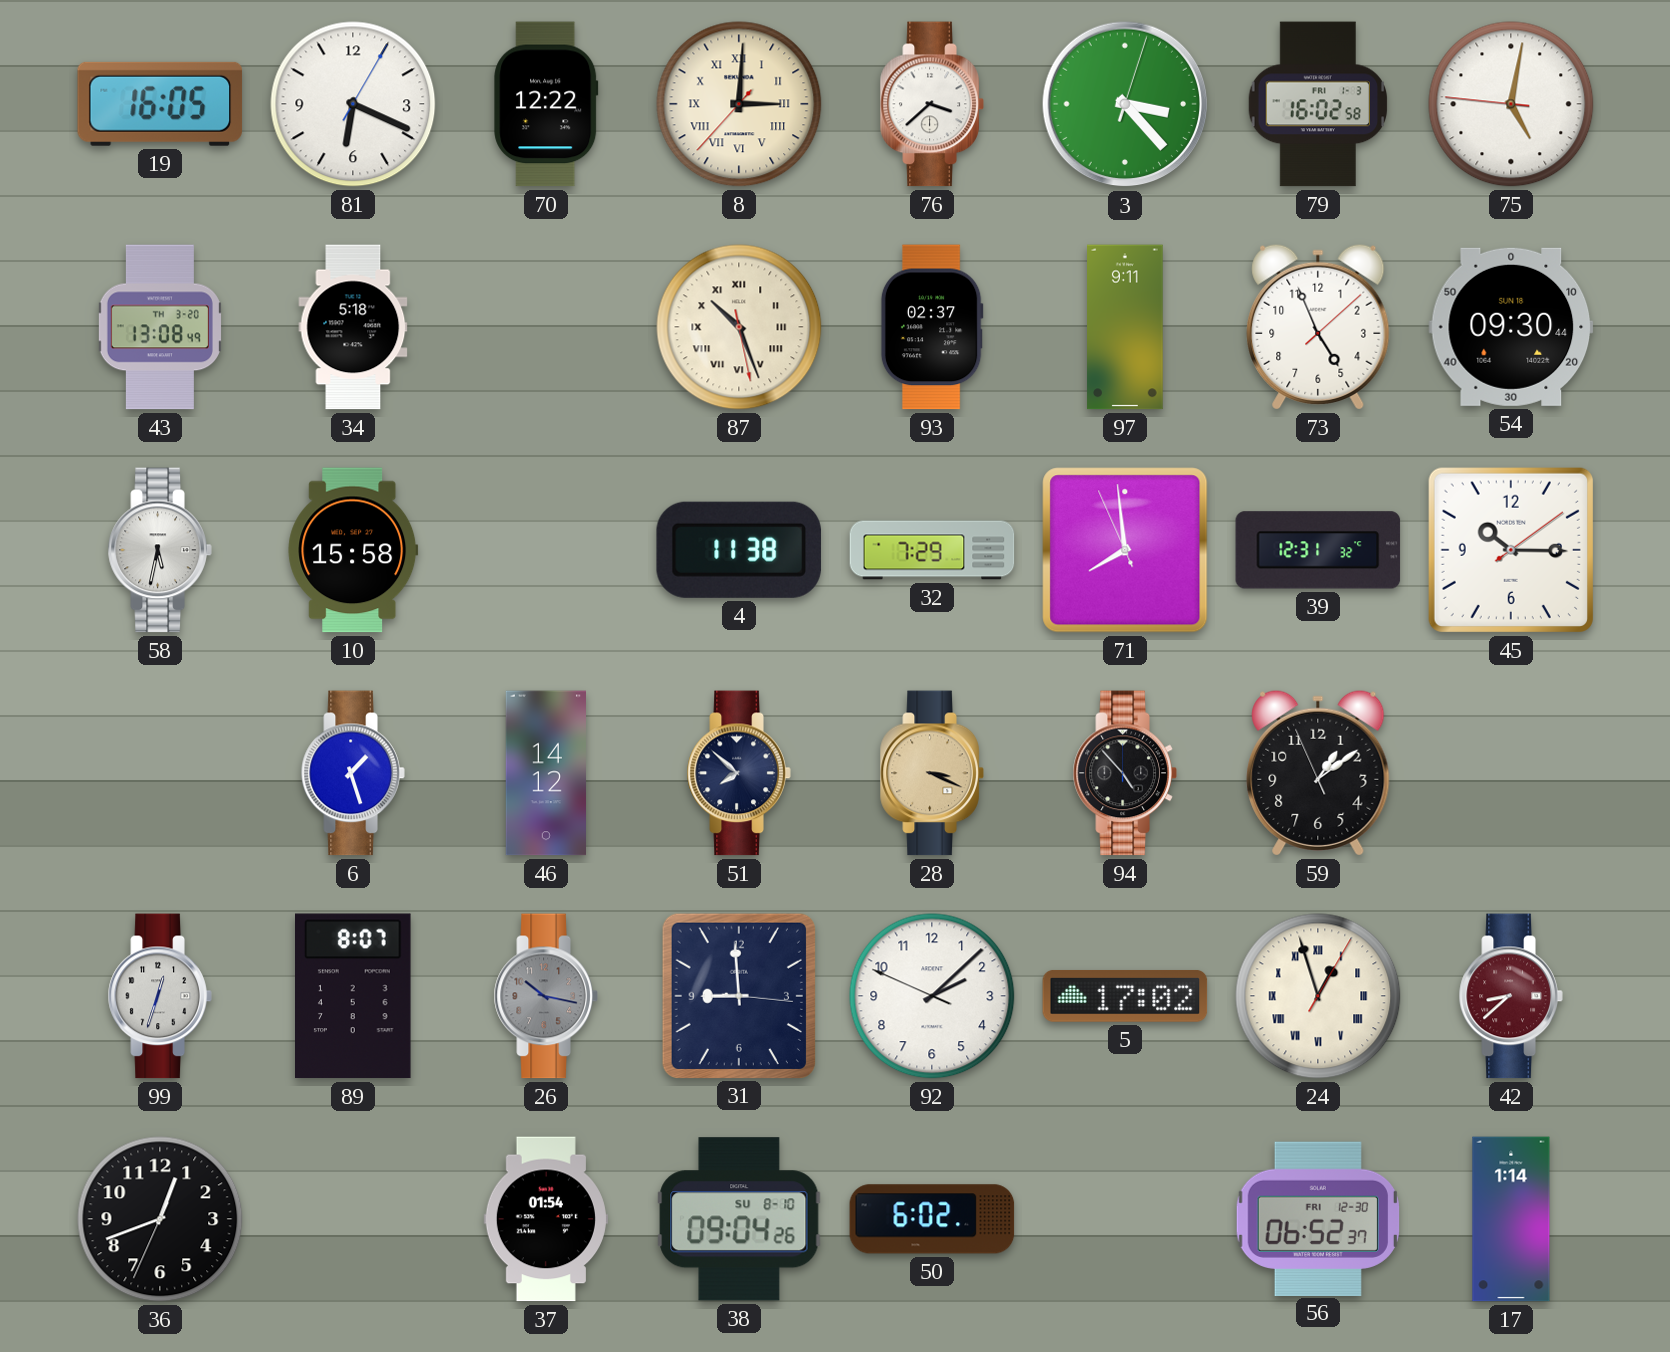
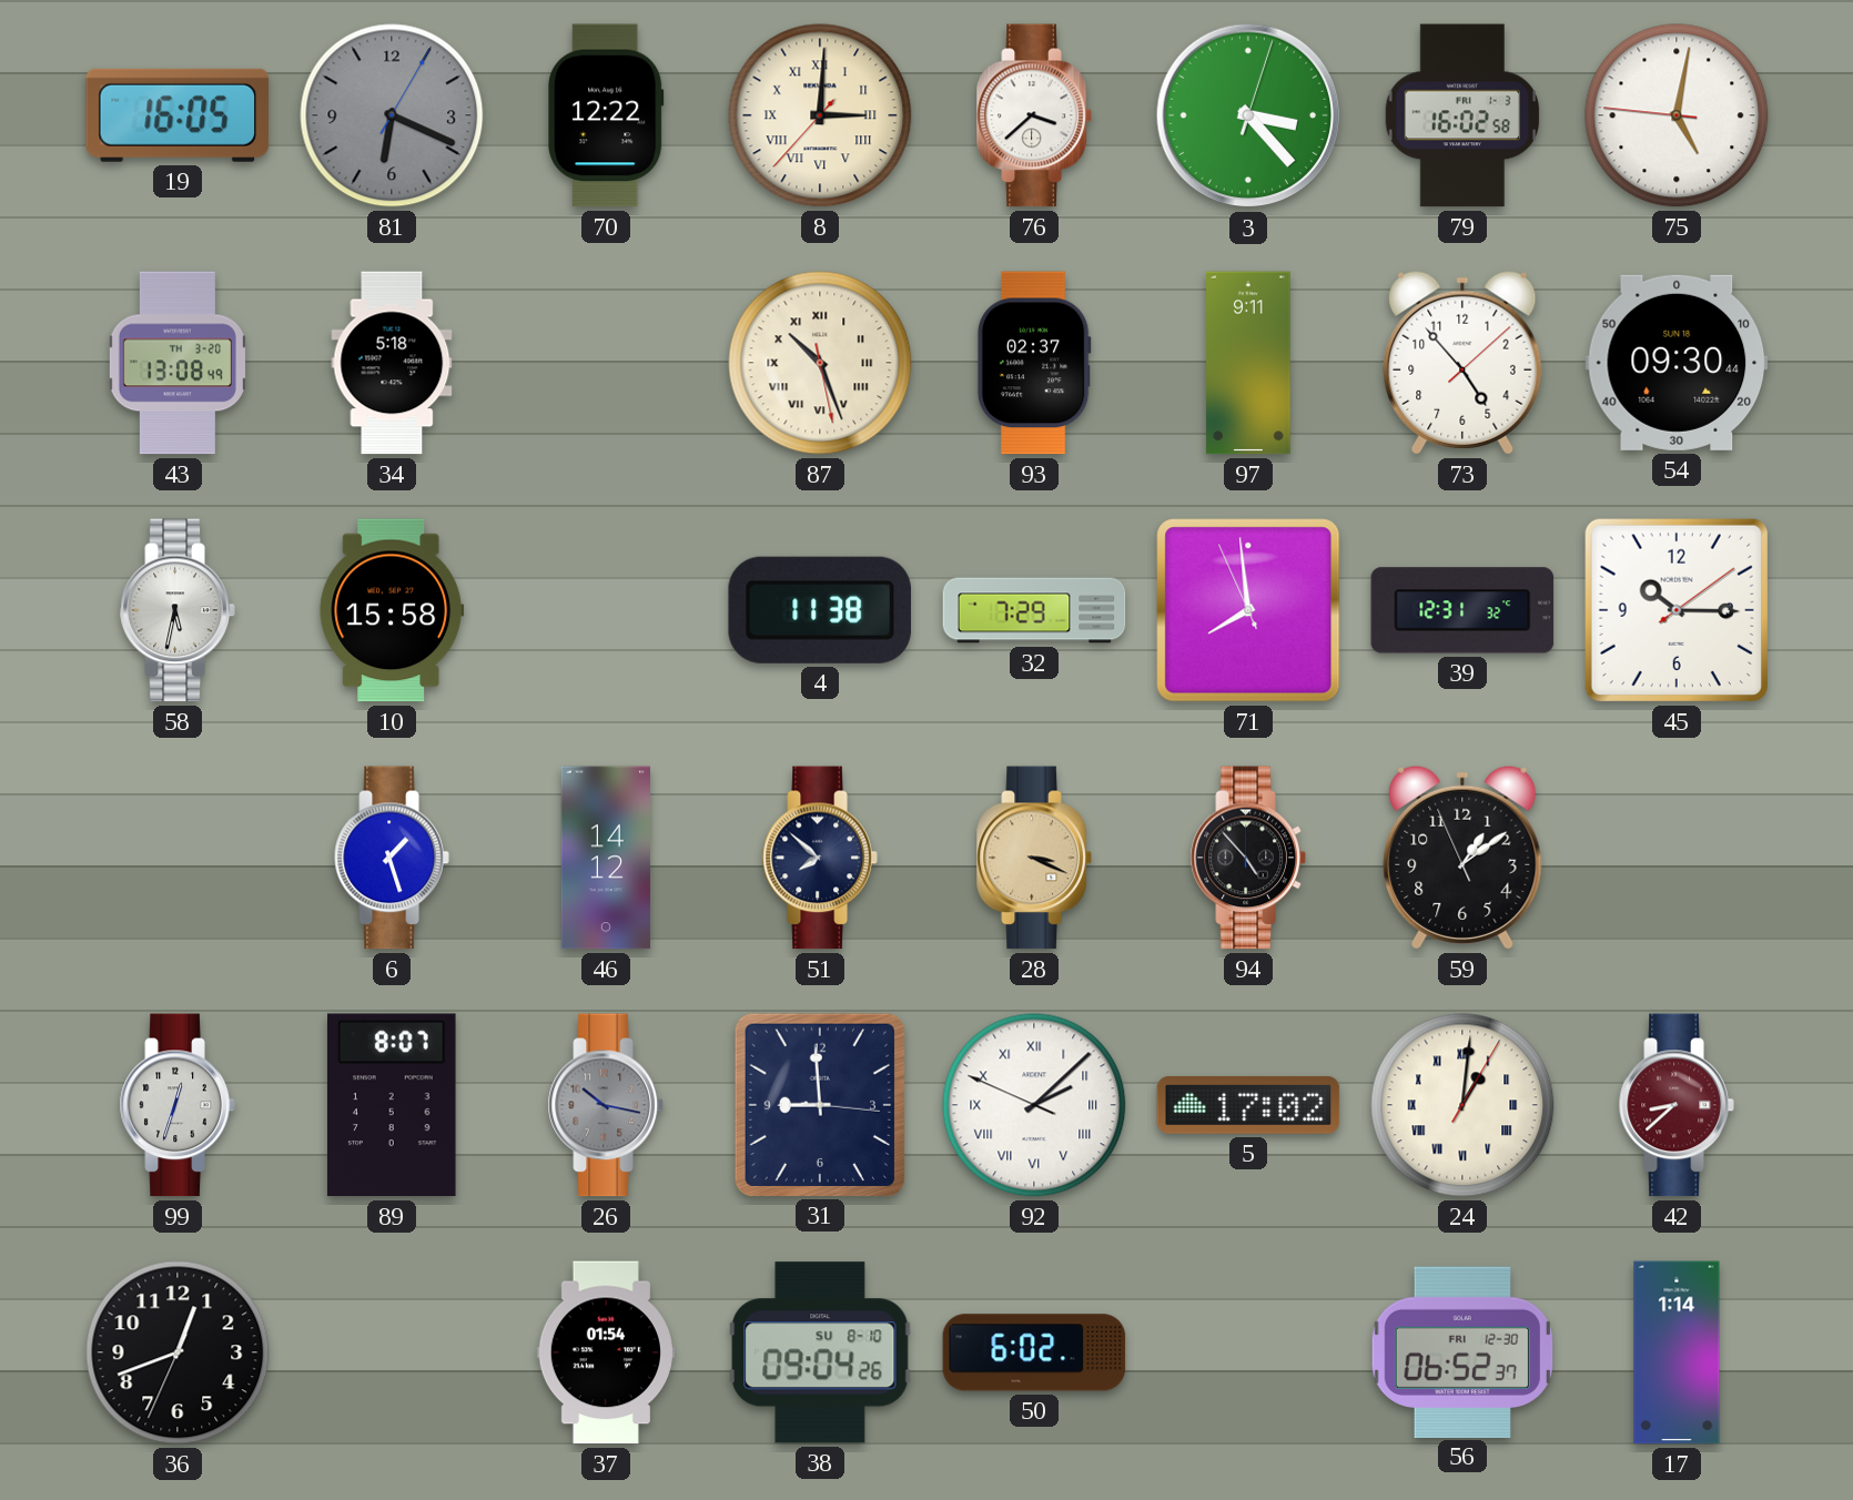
81 dial: white -> grey (392, 115)
73: 4:56 -> 4:53 (1462, 363)
92 numerals: Arabic -> Roman (1034, 1105)
24: 12:57 -> 1:01 (1462, 1105)
